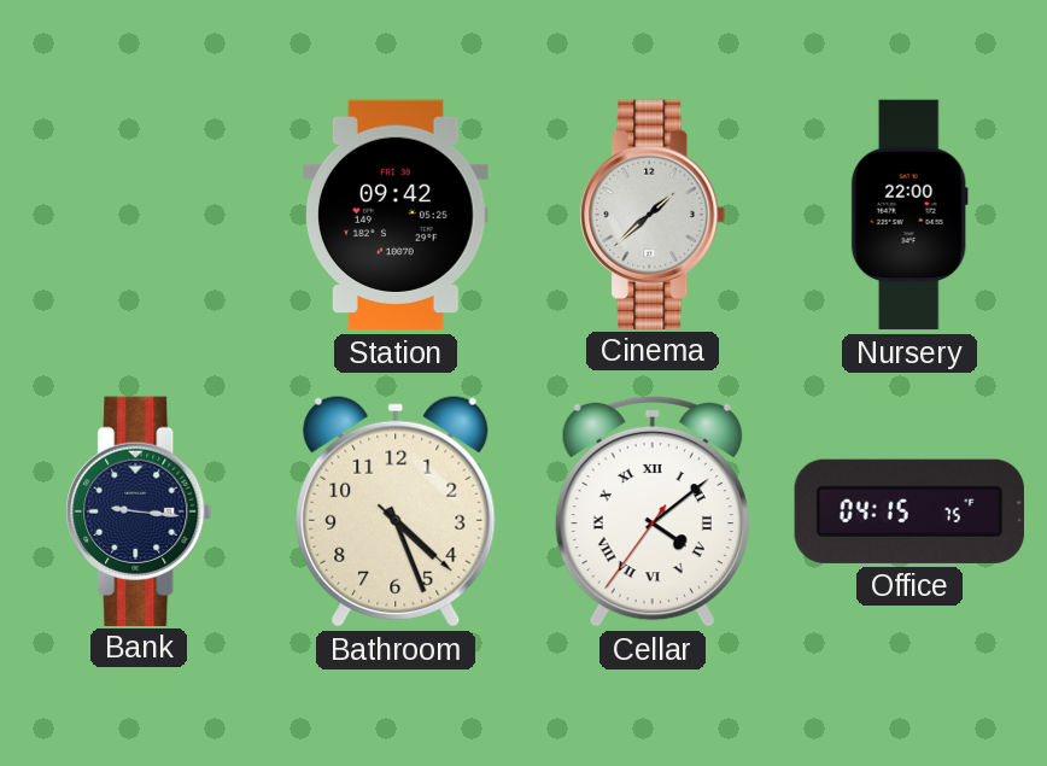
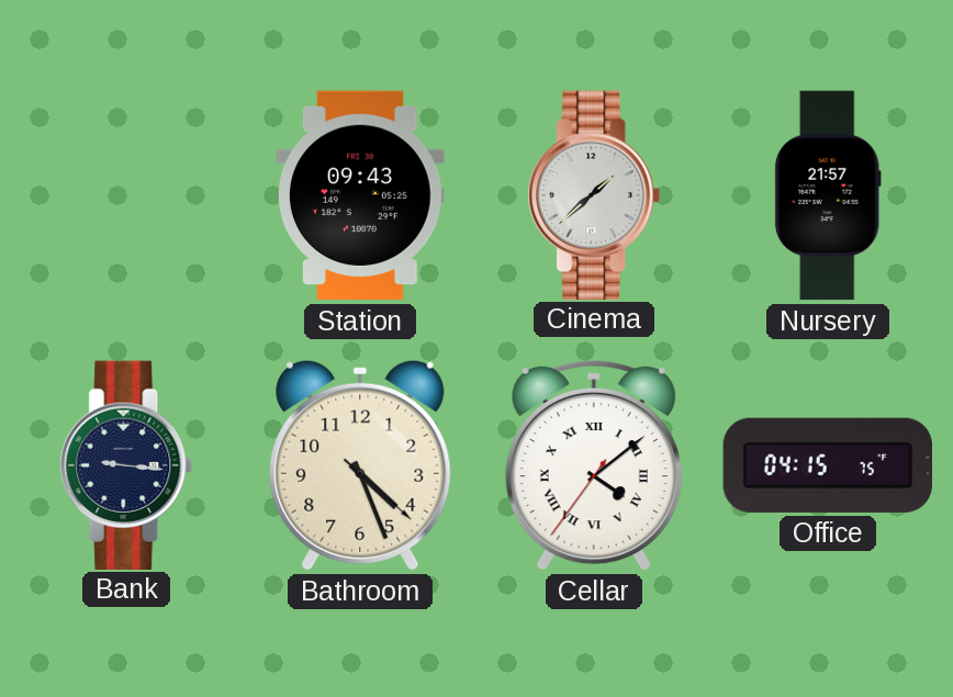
Station: 09:42 -> 09:43 (361, 195)
Nursery: 22:00 -> 21:57 (828, 195)
